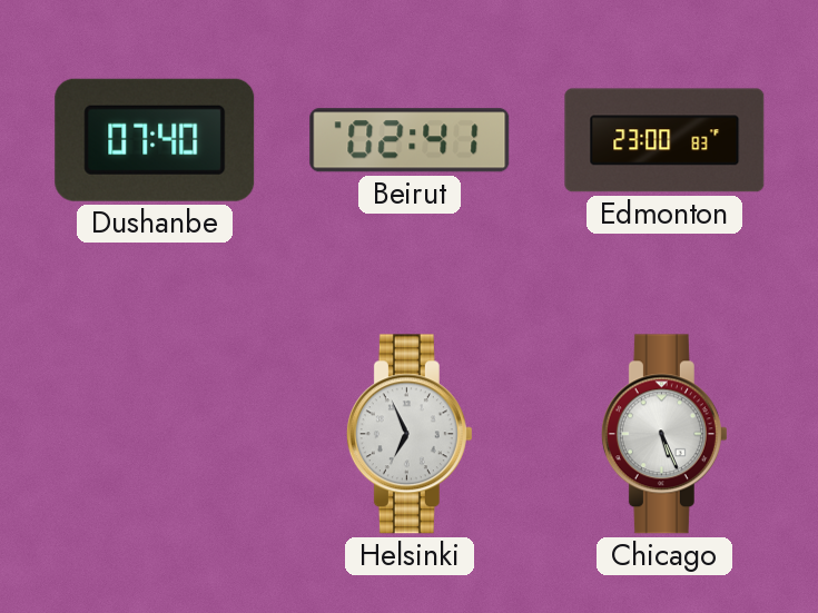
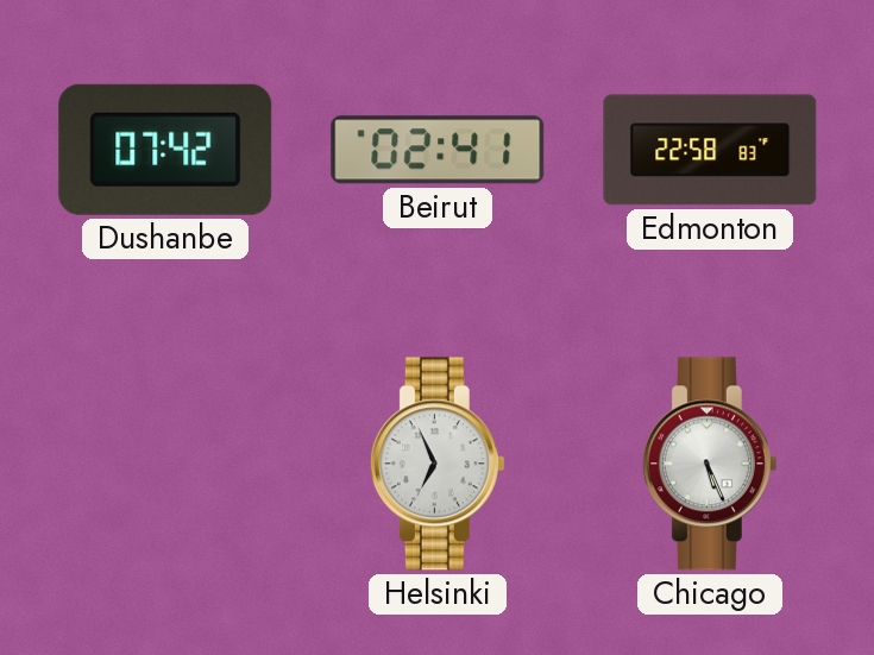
Dushanbe: 07:40 -> 07:42 (165, 150)
Edmonton: 23:00 -> 22:58 (710, 150)
